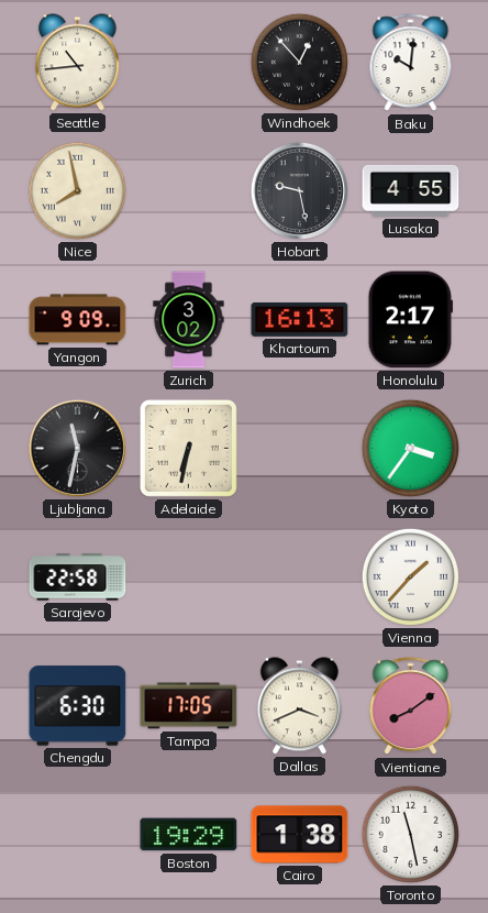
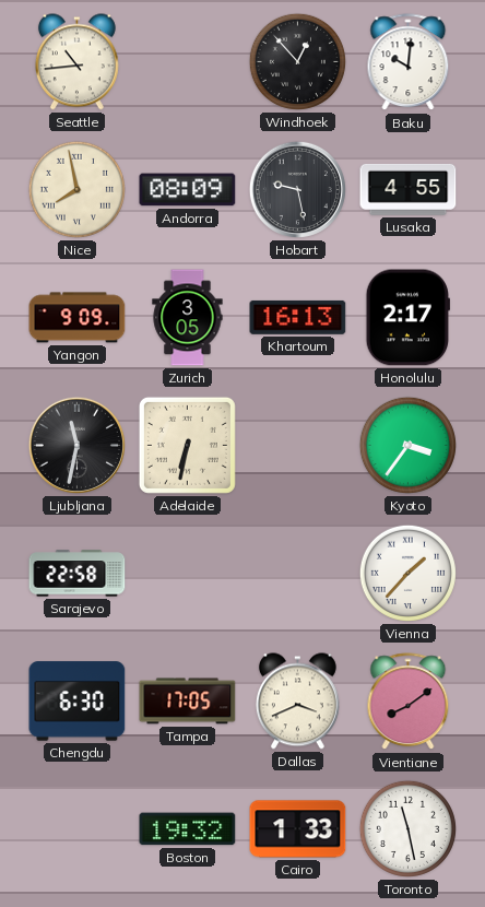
Andorra: none -> 08:09 (188, 190)
Zurich: 3:02 -> 3:05 (188, 318)
Boston: 19:29 -> 19:32 (188, 829)
Cairo: 1:38 -> 1:33 (298, 829)
